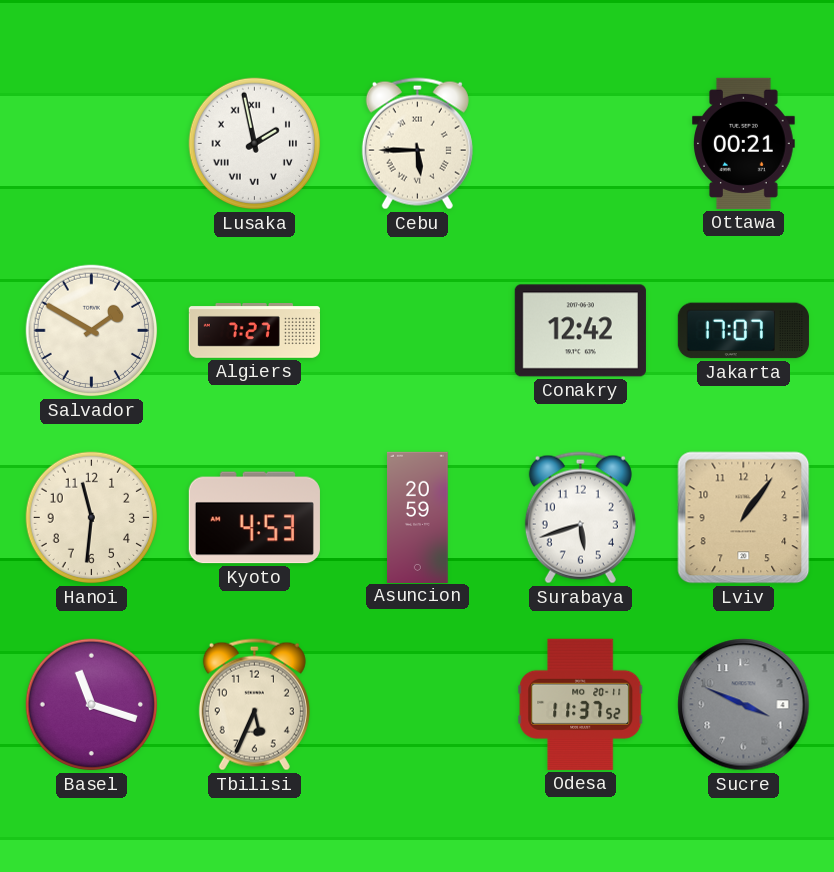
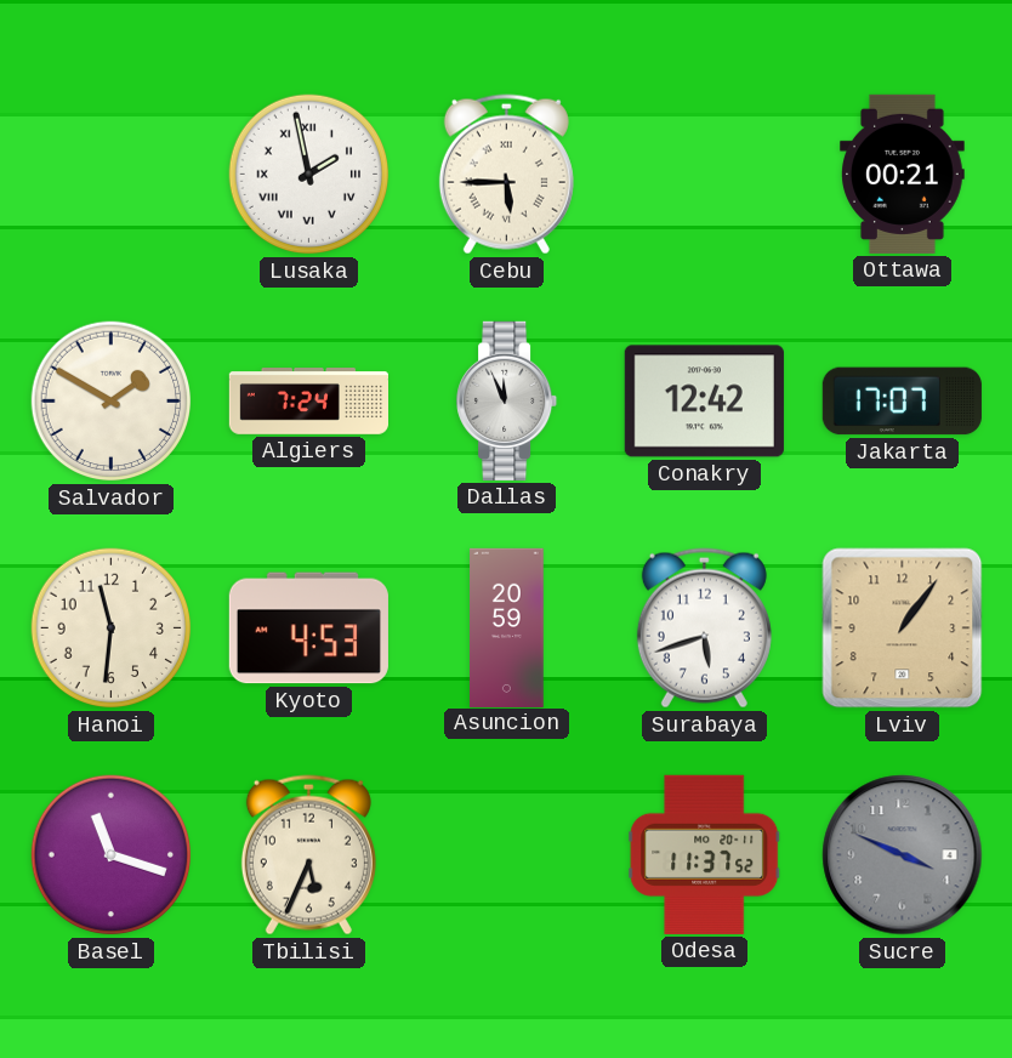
Algiers: 7:27 -> 7:24 (308, 402)
Dallas: none -> 11:56 (507, 400)
